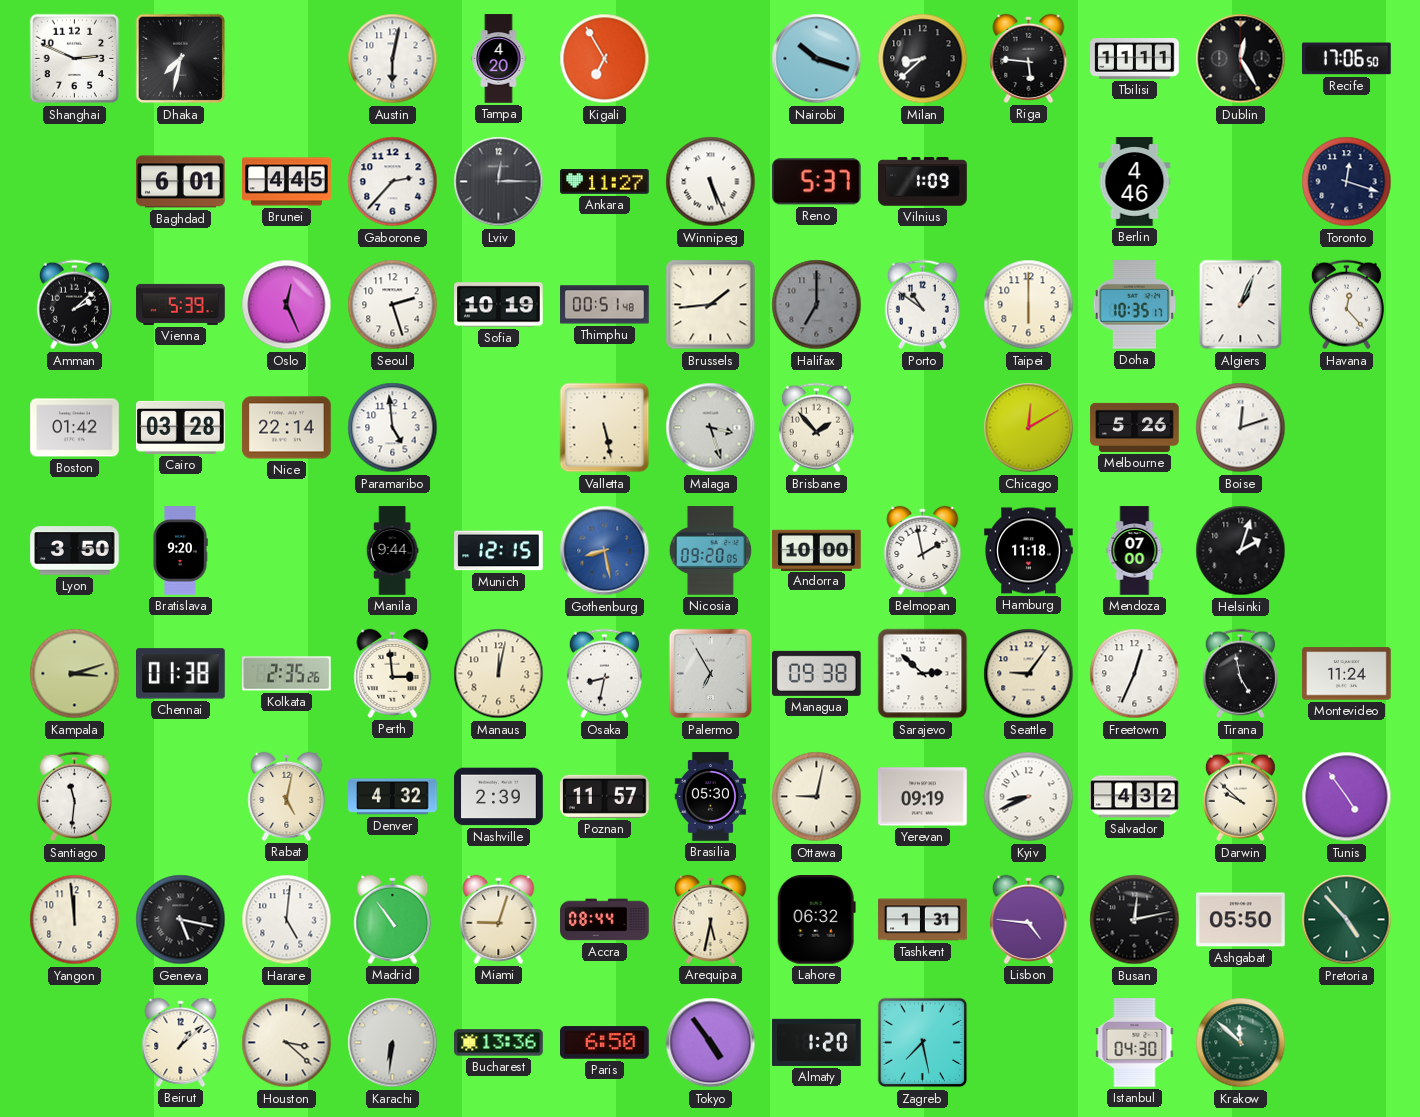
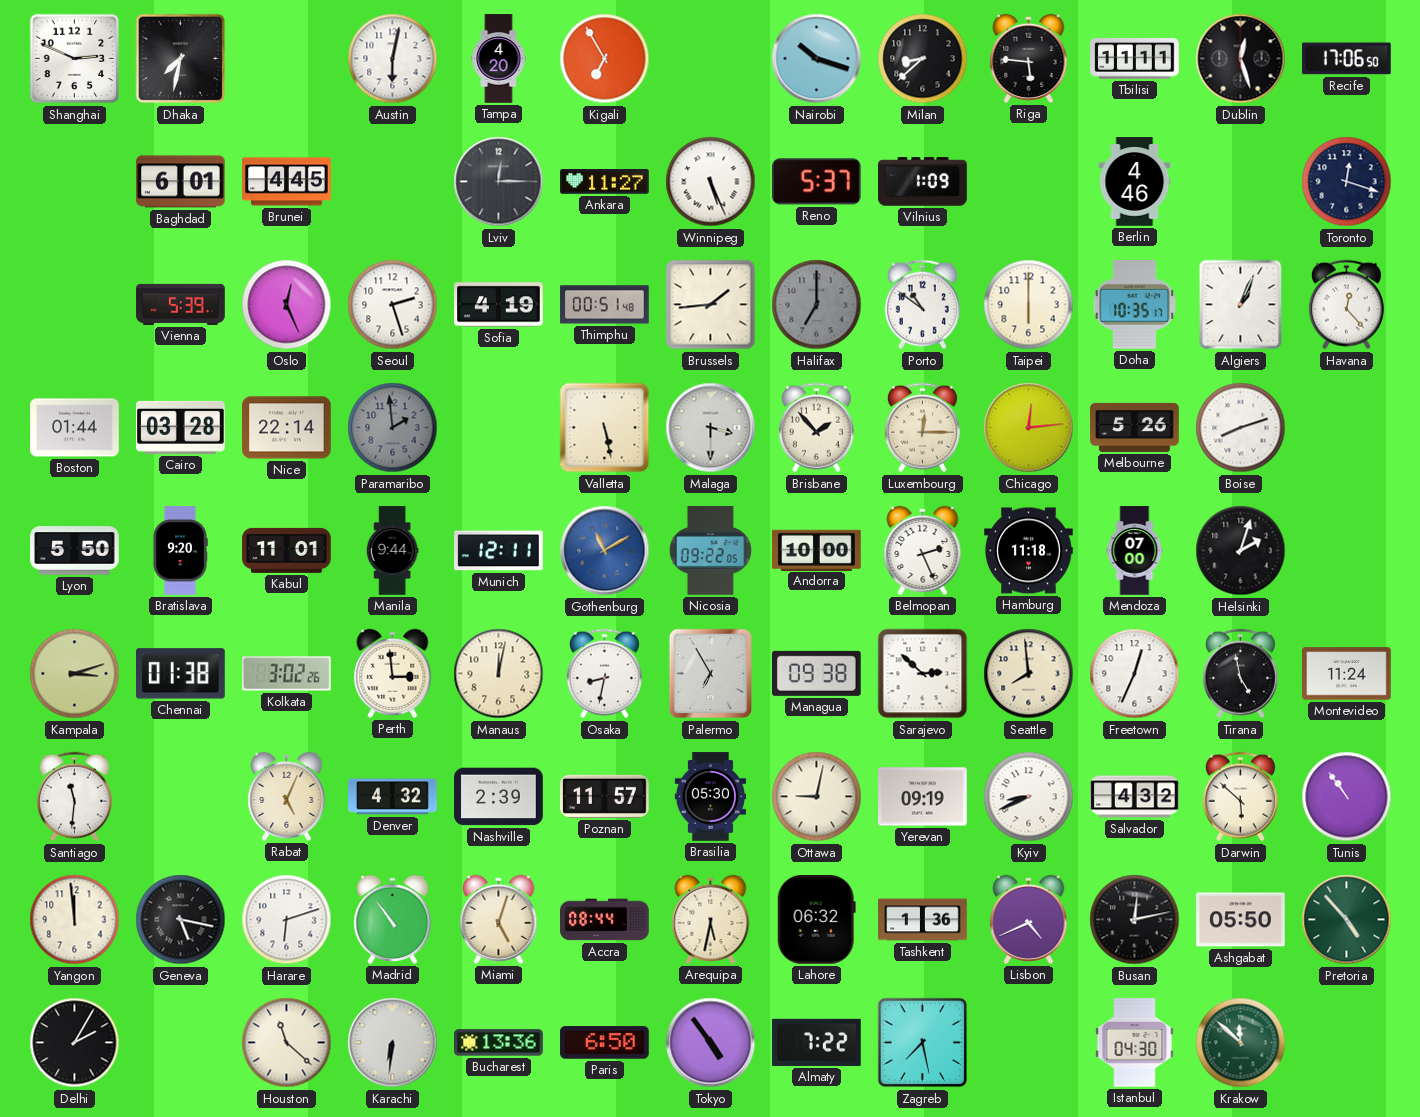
Dublin: 12:25 -> 12:27 (1241, 59)
Gaborone: 2:37 -> none (393, 182)
Amman: 2:08 -> none (74, 305)
Sofia: 10:19 -> 4:19 (499, 305)
Boston: 01:42 -> 01:44 (75, 428)
Paramaribo: 4:59 -> 1:59 (393, 428)
Paramaribo dial: white -> grey (393, 428)
Malaga: 3:27 -> 3:30 (711, 428)
Luxembourg: none -> 12:15 (922, 428)
Chicago: 12:10 -> 12:14 (1029, 428)
Boise: 12:12 -> 8:12 (1241, 428)
Lyon: 3:50 -> 5:50 (75, 551)
Kabul: none -> 11:01 (287, 550)
Munich: 12:15 -> 12:11 (499, 551)
Gothenburg: 8:28 -> 11:10 (605, 551)
Nicosia: 09:20 -> 09:22 (710, 551)
Belmopan: 1:58 -> 2:26 (923, 550)
Kolkata: 2:35 -> 3:02 (287, 674)
Seattle: 9:06 -> 7:59 (1029, 674)
Rabat: 5:02 -> 5:04 (287, 796)
Darwin: 9:52 -> 5:52 (1240, 797)
Tunis: 4:54 -> 10:54 (1347, 797)
Harare: 5:01 -> 6:12 (287, 920)
Miami: 9:03 -> 5:03 (499, 919)
Tashkent: 1:31 -> 1:36 (923, 920)
Lisbon: 4:46 -> 4:41 (1029, 919)
Delhi: none -> 2:05 (75, 1043)
Beirut: 1:08 -> none (181, 1042)
Houston: 3:22 -> 11:22 (287, 1043)
Almaty: 1:20 -> 7:22 (817, 1042)
